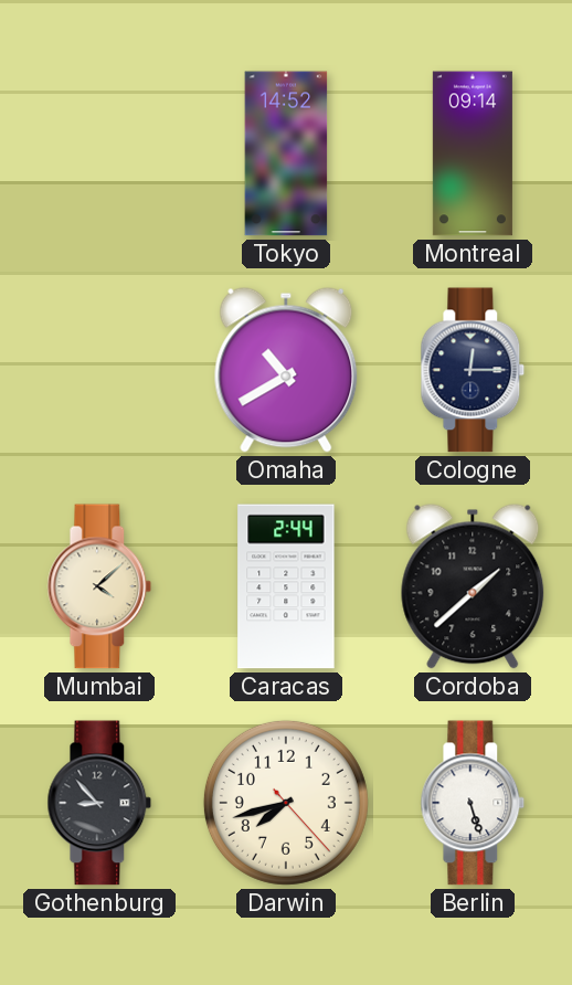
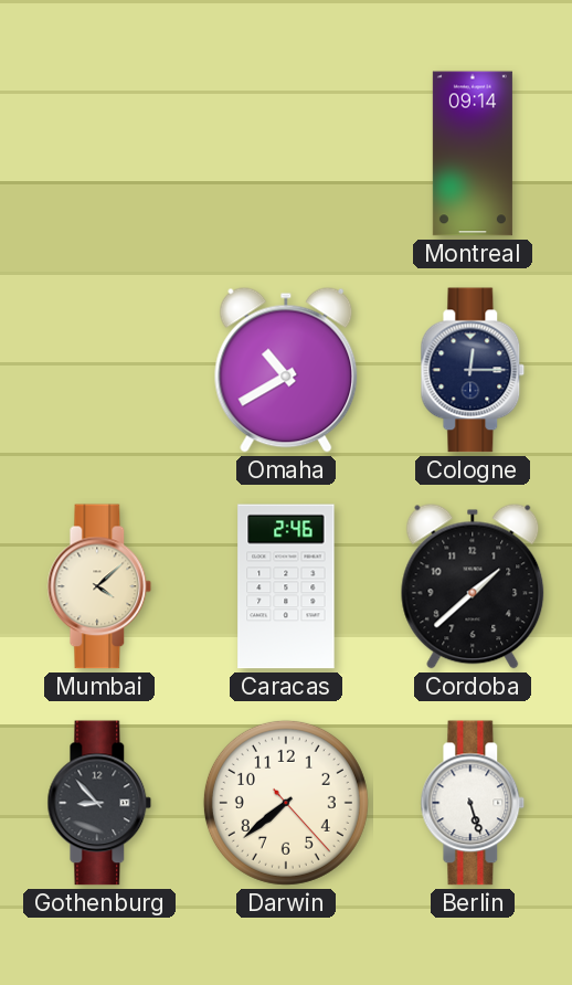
Tokyo: 14:52 -> none (286, 153)
Caracas: 2:44 -> 2:46 (286, 586)
Darwin: 7:42 -> 7:38 (286, 803)
